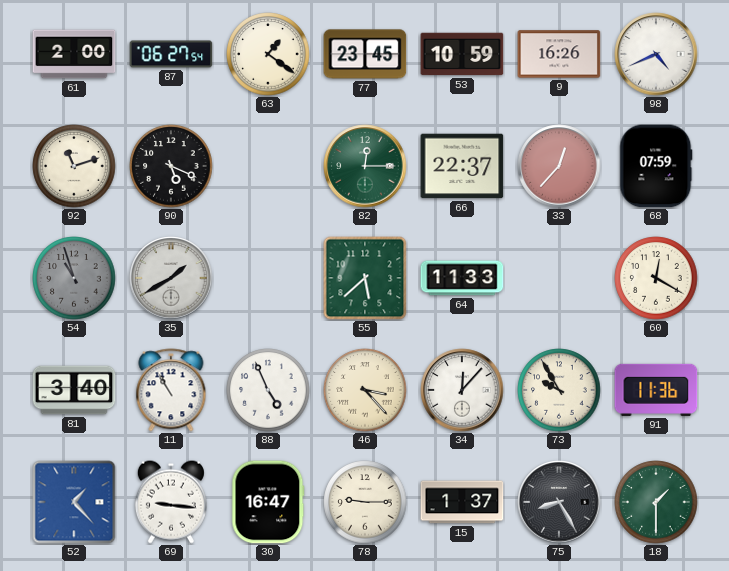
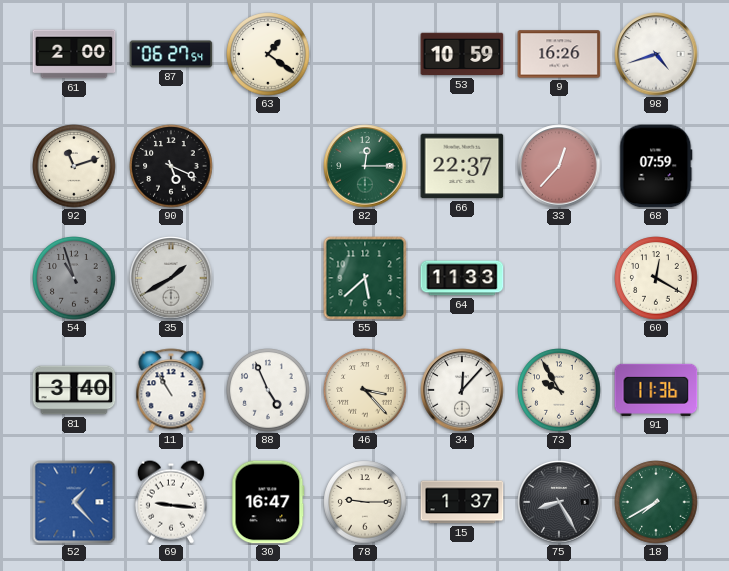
77: 23:45 -> none (365, 54)
98: 4:41 -> 4:42 (656, 54)
18: 1:30 -> 7:40 (656, 502)
